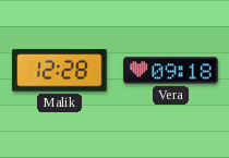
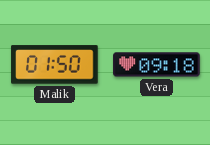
Malik: 12:28 -> 01:50 (55, 65)
